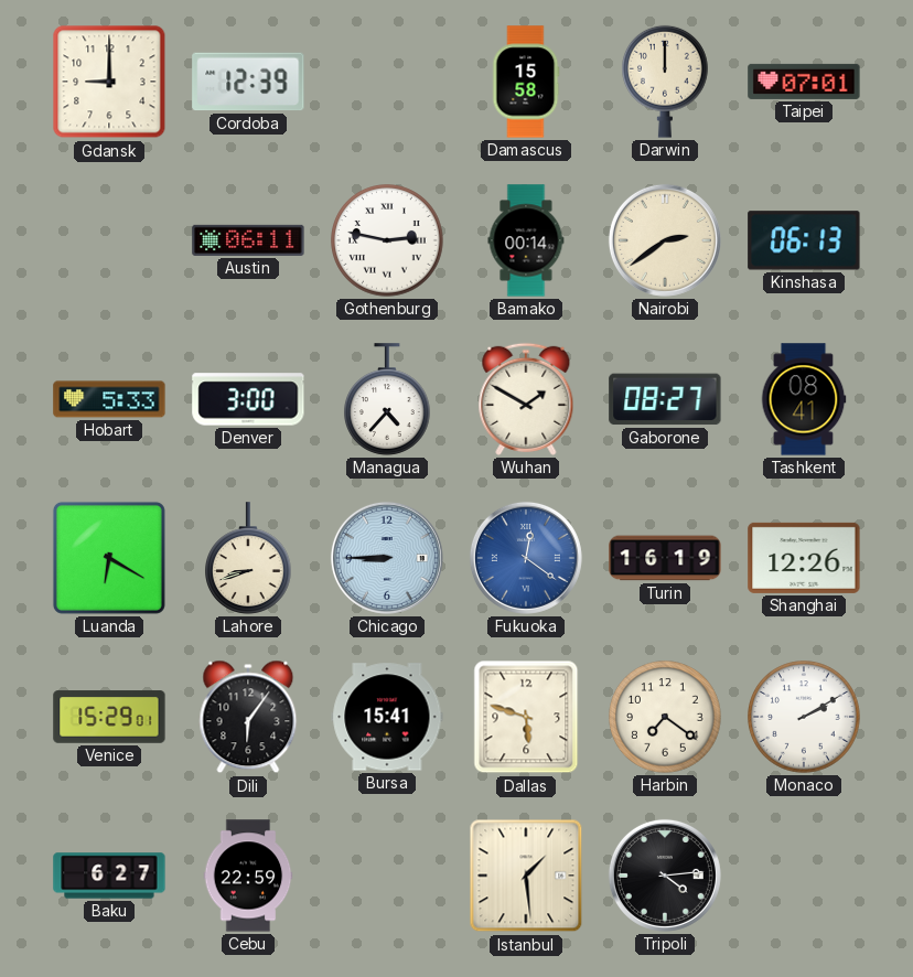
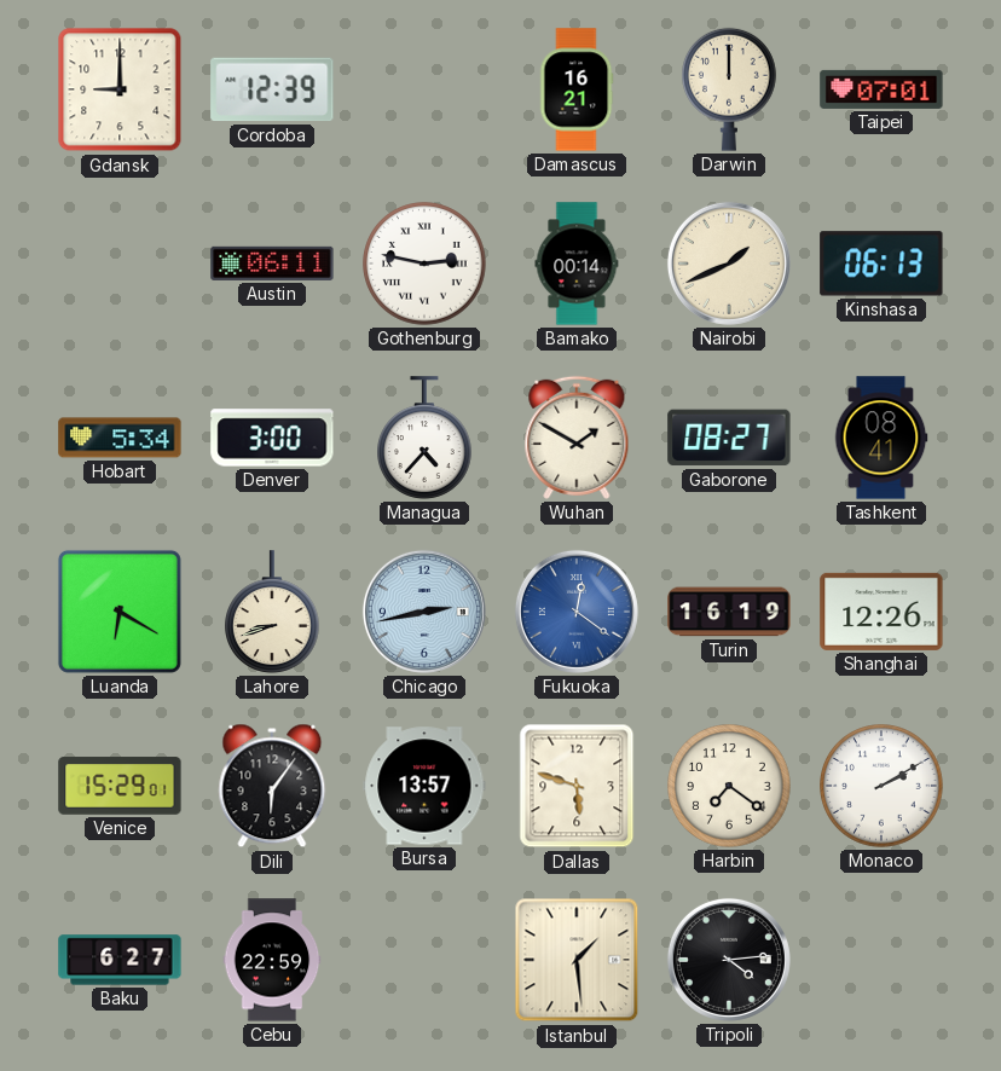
Damascus: 15:58 -> 16:21 (577, 89)
Nairobi: 2:39 -> 1:41 (729, 264)
Hobart: 5:33 -> 5:34 (120, 438)
Chicago: 8:45 -> 2:43 (424, 612)
Bursa: 15:41 -> 13:57 (424, 786)
